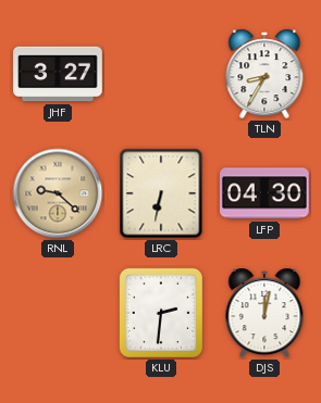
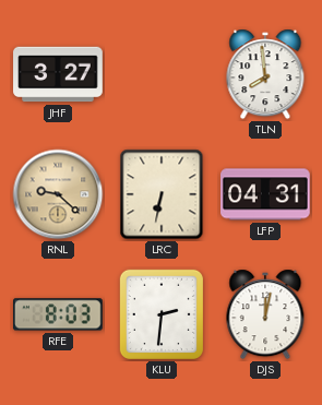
TLN: 8:35 -> 7:59 (265, 74)
LFP: 04:30 -> 04:31 (266, 194)
RFE: none -> 8:03 (59, 314)
